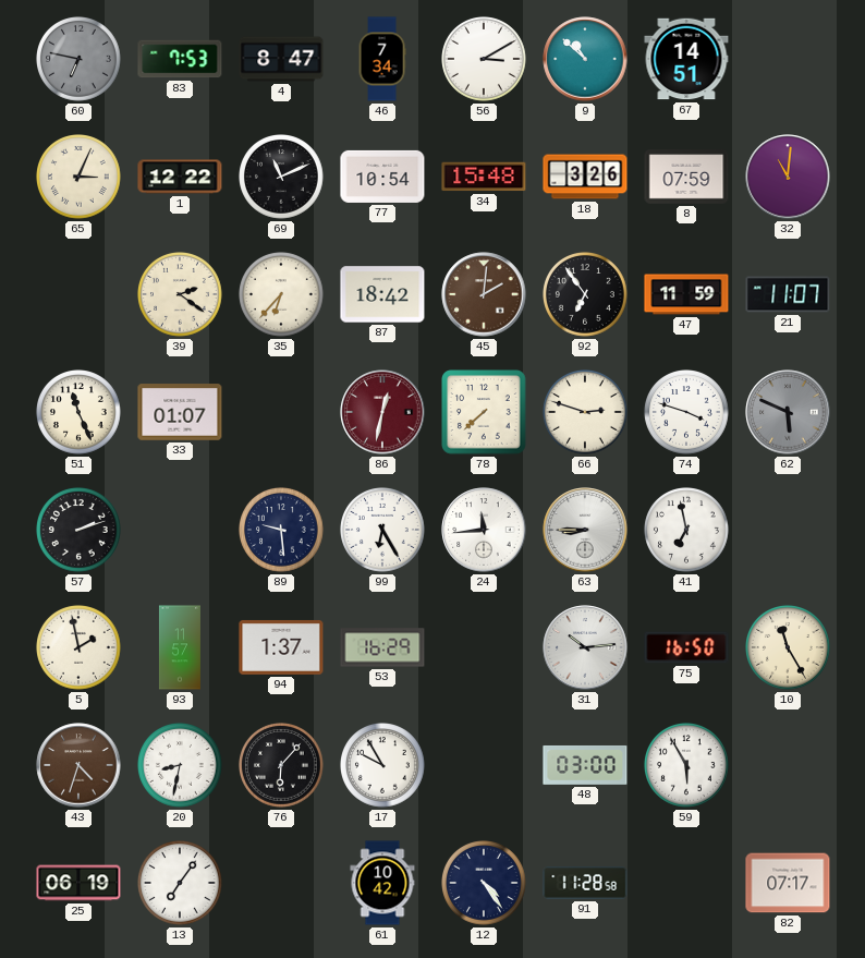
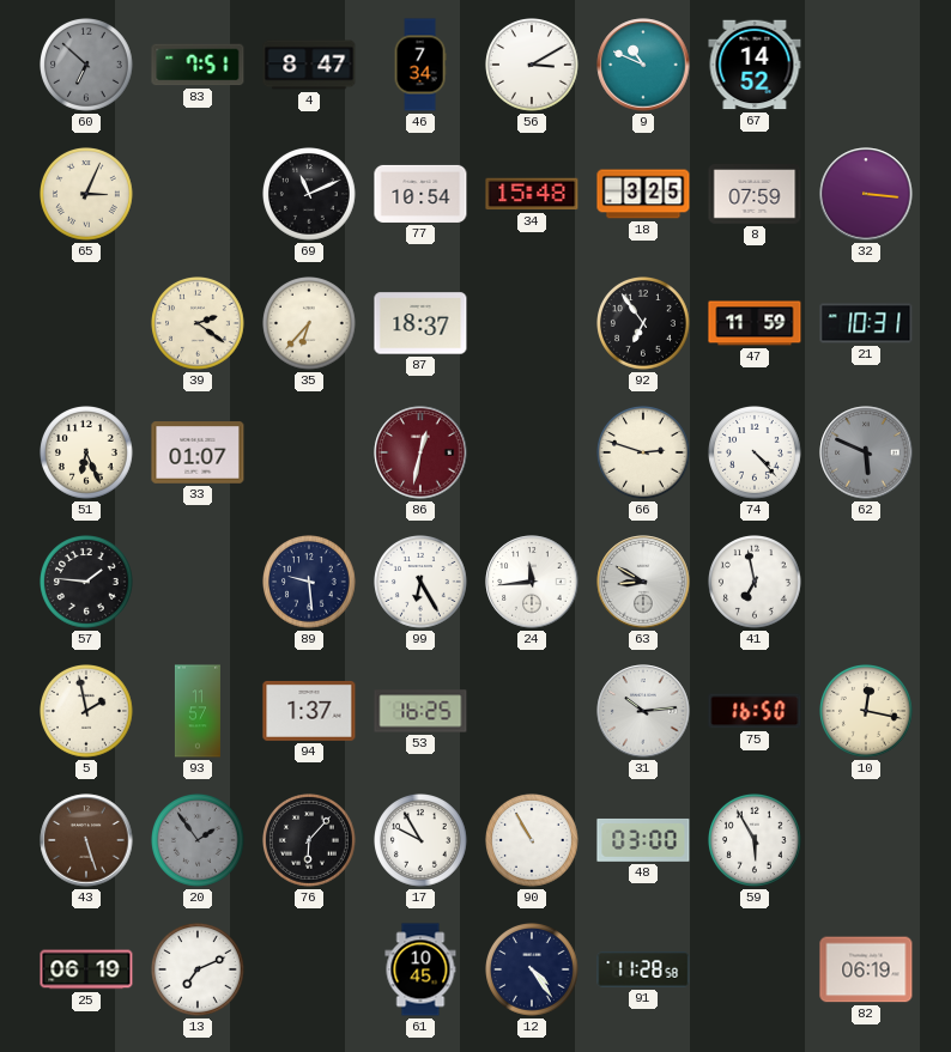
60: 6:47 -> 6:52 (87, 66)
83: 7:53 -> 7:51 (198, 65)
9: 10:52 -> 10:49 (643, 65)
67: 14:51 -> 14:52 (755, 65)
1: 12:22 -> none (180, 177)
18: 3:26 -> 3:25 (643, 194)
32: 11:01 -> 3:16 (866, 194)
87: 18:42 -> 18:37 (420, 323)
45: 2:01 -> none (484, 294)
21: 11:07 -> 10:31 (866, 323)
51: 11:26 -> 6:26 (87, 454)
78: 7:38 -> none (484, 412)
74: 3:48 -> 4:23 (756, 454)
57: 2:12 -> 1:46 (87, 583)
63: 8:45 -> 8:50 (643, 582)
53: 16:29 -> 16:25 (420, 711)
10: 11:25 -> 12:17 (867, 712)
43: 4:33 -> 5:27 (86, 840)
20: 8:32 -> 1:54 (199, 841)
20 dial: white -> grey (199, 841)
90: none -> 10:55 (533, 841)
13: 7:06 -> 7:11 (199, 971)
61: 10:42 -> 10:45 (420, 969)
82: 07:17 -> 06:19 (866, 969)
